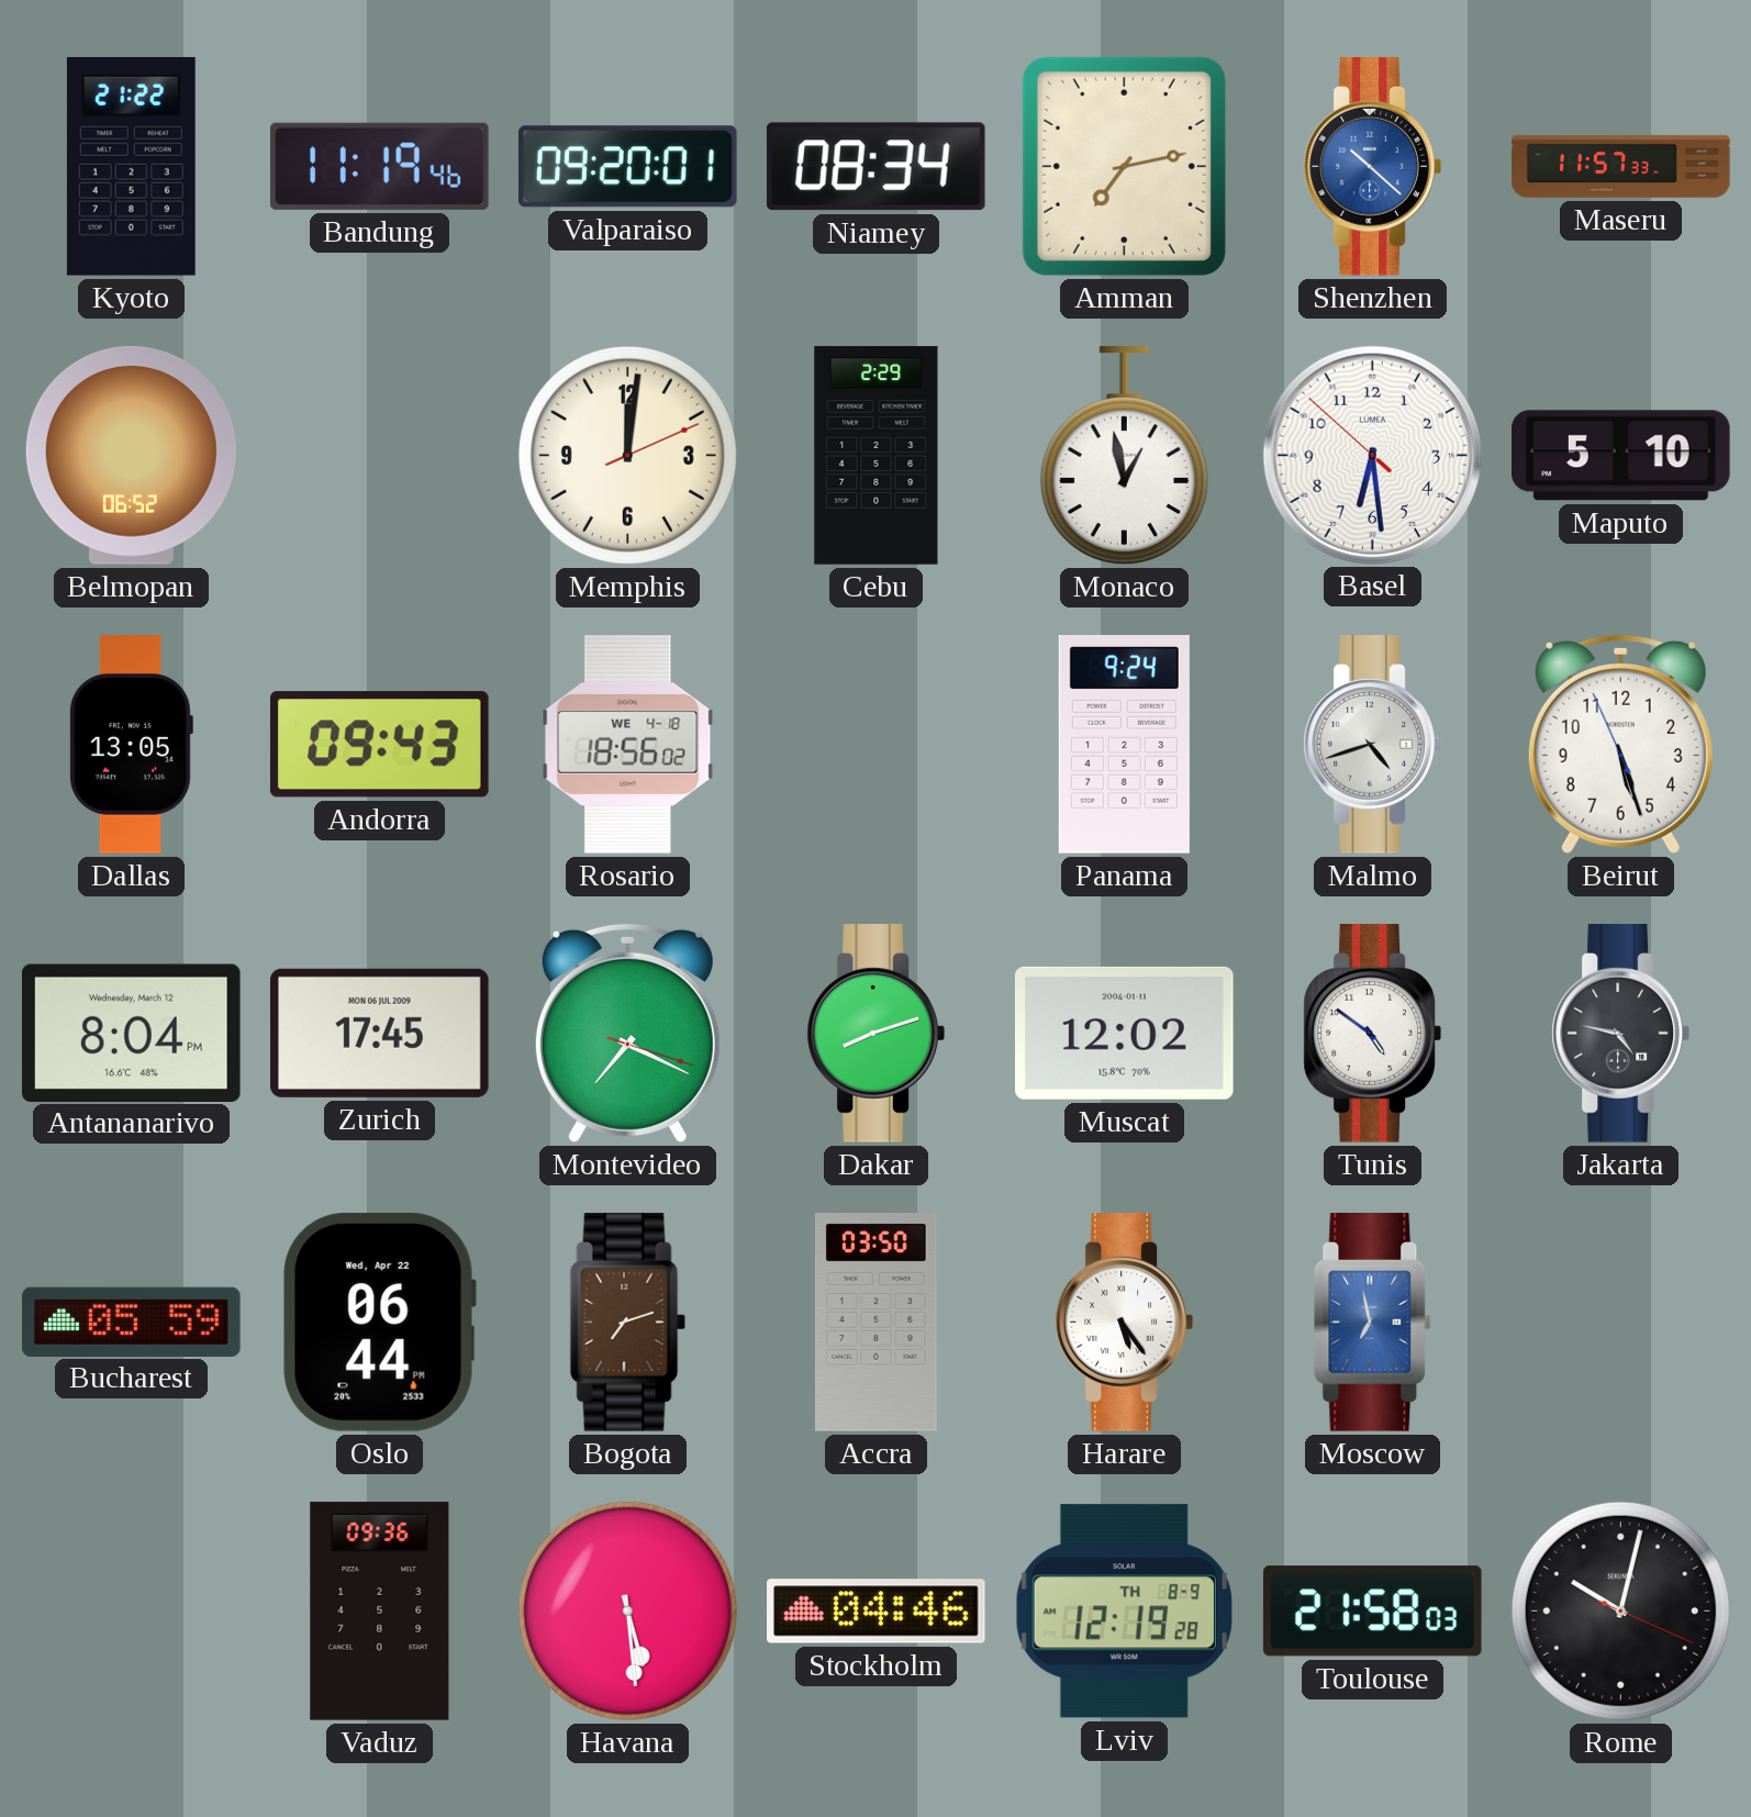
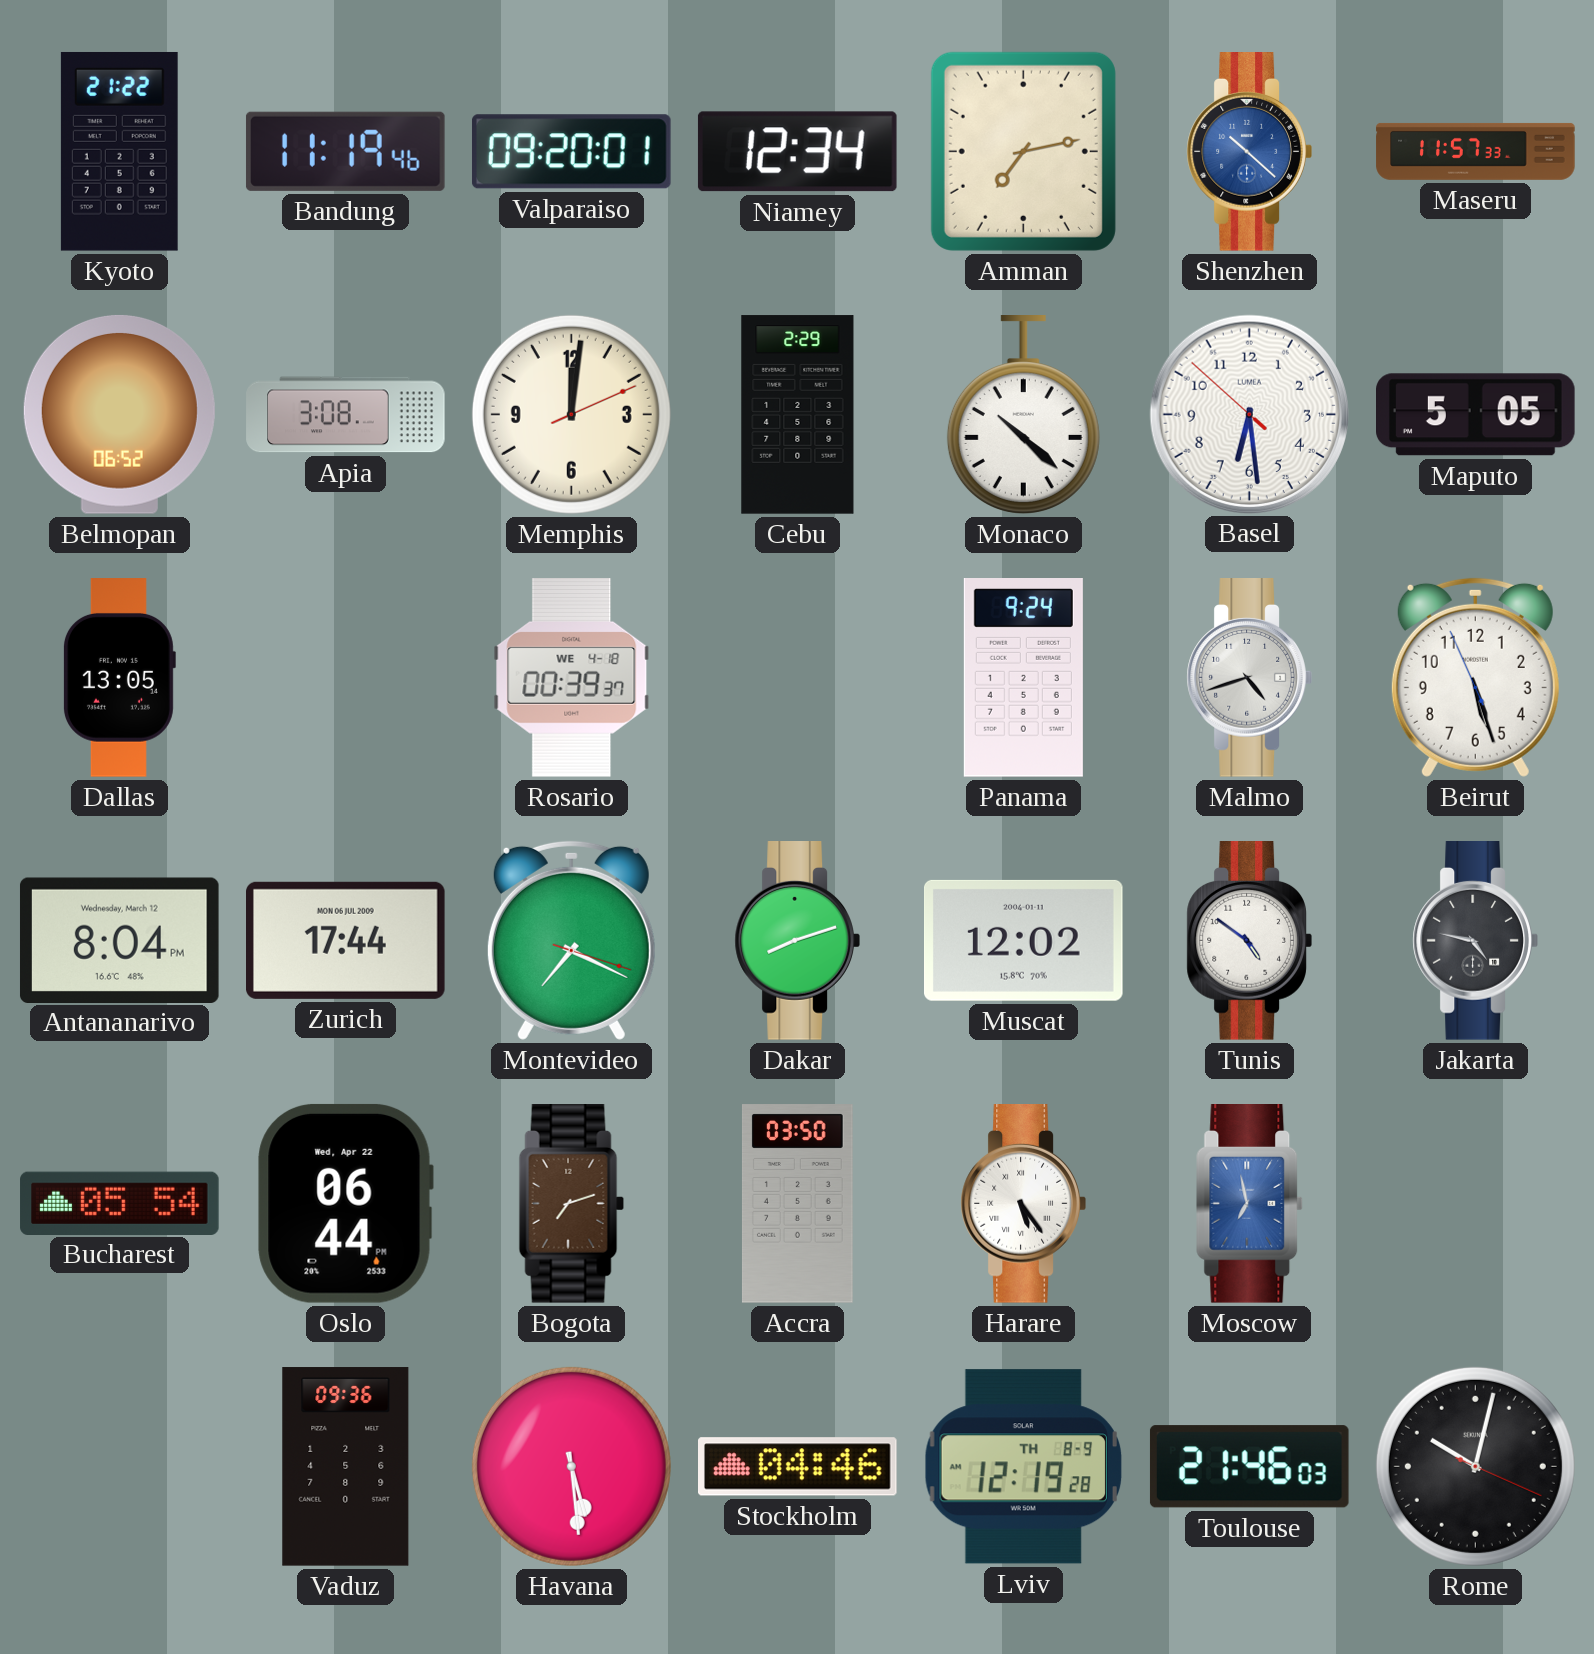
Niamey: 08:34 -> 12:34 (797, 152)
Apia: none -> 3:08 (346, 415)
Monaco: 12:58 -> 10:22 (1023, 415)
Maputo: 5:10 -> 5:05 (1476, 415)
Andorra: 09:43 -> none (379, 745)
Rosario: 18:56 -> 00:39 (572, 678)
Zurich: 17:45 -> 17:44 (346, 940)
Bucharest: 05:59 -> 05:54 (120, 1203)
Toulouse: 21:58 -> 21:46 (1249, 1467)
